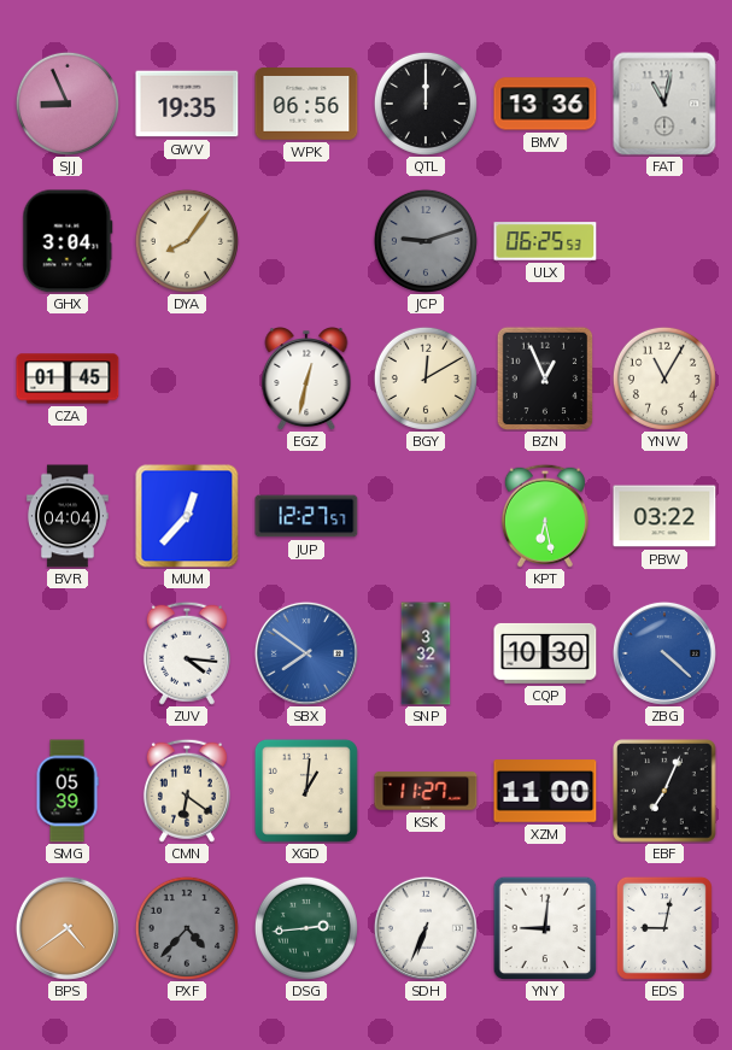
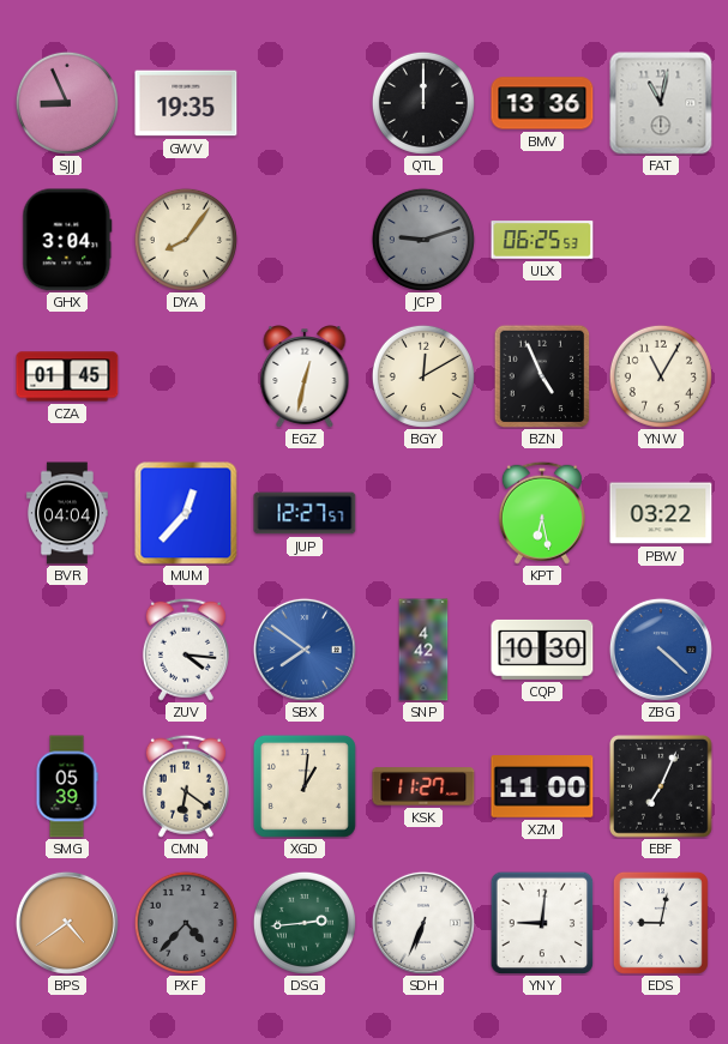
WPK: 06:56 -> none (306, 105)
BZN: 12:56 -> 4:56 (542, 376)
SNP: 3:32 -> 4:42 (423, 650)
